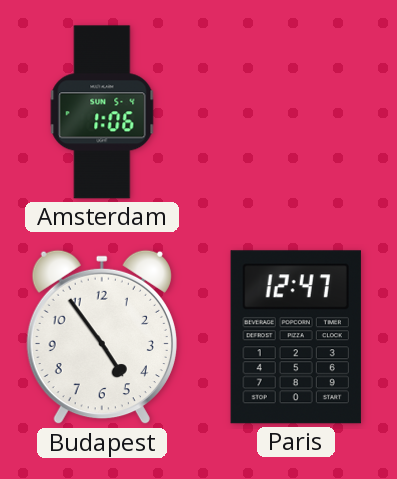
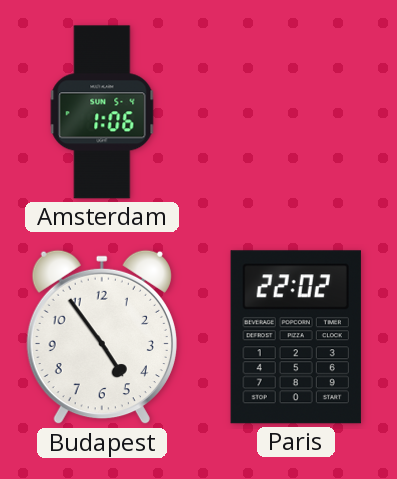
Paris: 12:47 -> 22:02 (296, 337)
